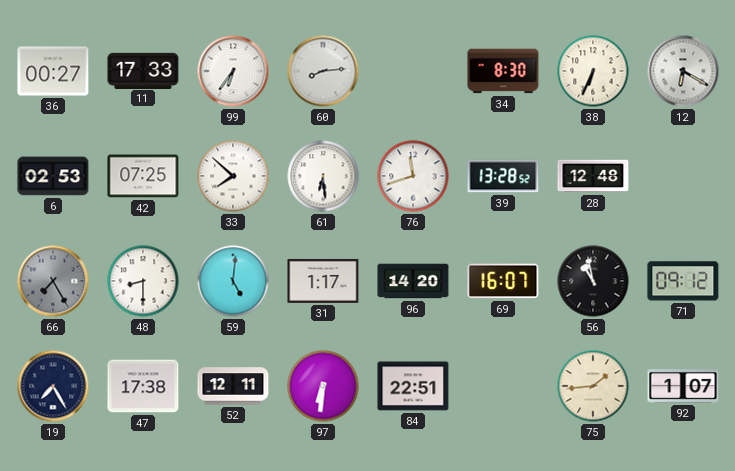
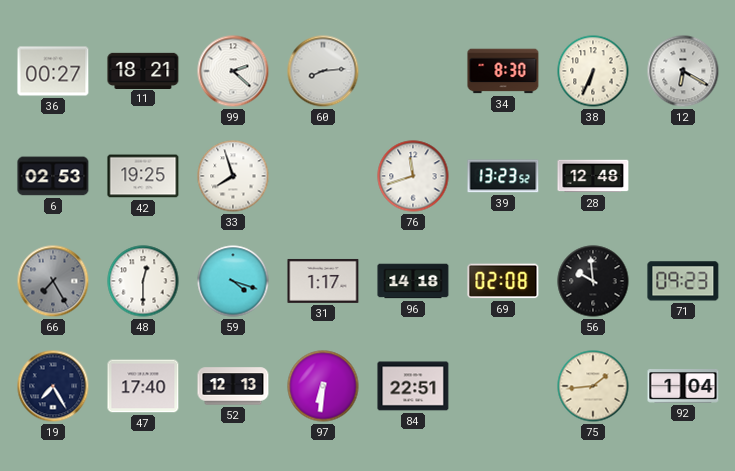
11: 17:33 -> 18:21 (143, 70)
99: 6:36 -> 2:22 (233, 71)
42: 07:25 -> 19:25 (143, 176)
33: 7:52 -> 7:57 (233, 176)
61: 6:29 -> none (323, 176)
39: 13:28 -> 13:23 (503, 176)
48: 8:30 -> 12:30 (143, 281)
59: 5:01 -> 4:18 (233, 281)
96: 14:20 -> 14:18 (413, 281)
69: 16:07 -> 02:08 (503, 281)
56: 10:58 -> 9:59 (593, 281)
71: 09:12 -> 09:23 (683, 281)
47: 17:38 -> 17:40 (143, 386)
52: 12:11 -> 12:13 (233, 386)
92: 1:07 -> 1:04 (683, 387)
